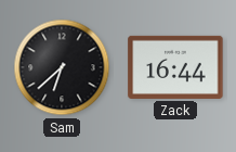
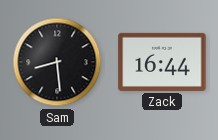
Sam: 6:38 -> 8:29 (57, 62)
